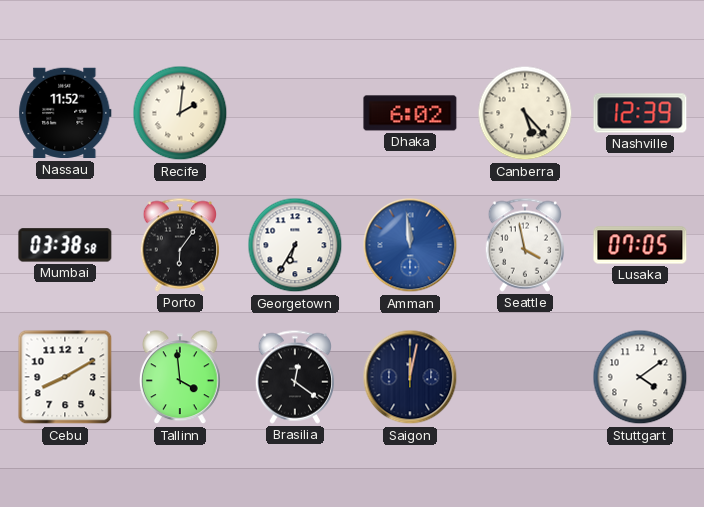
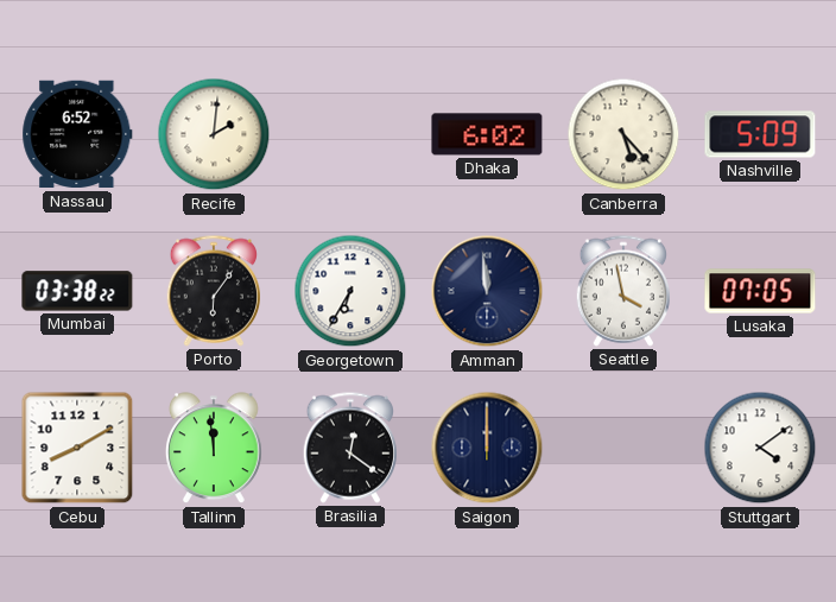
Nassau: 11:52 -> 6:52 (77, 134)
Nashville: 12:39 -> 5:09 (760, 134)
Mumbai: 03:38:58 -> 03:38:22 (77, 291)
Amman dial: blue -> navy (487, 291)
Tallinn: 3:59 -> 11:59 (214, 449)
Saigon: 12:02 -> 12:00 (487, 448)
